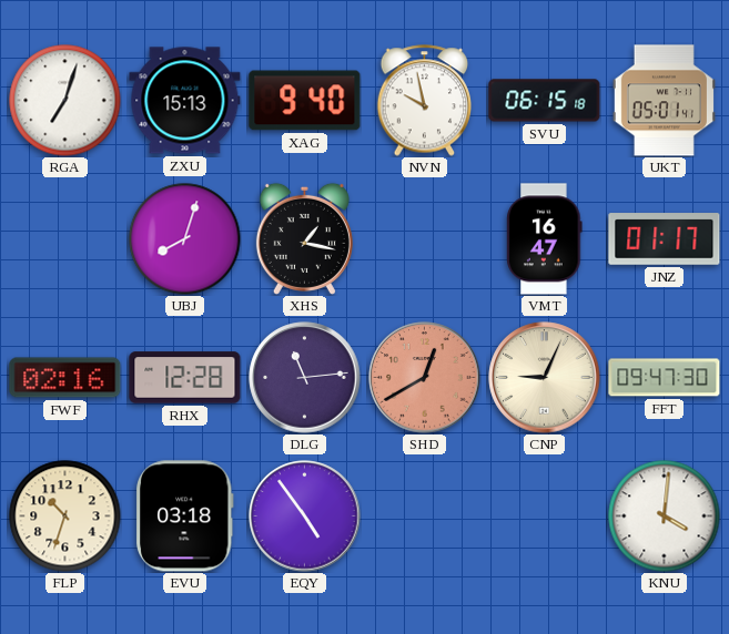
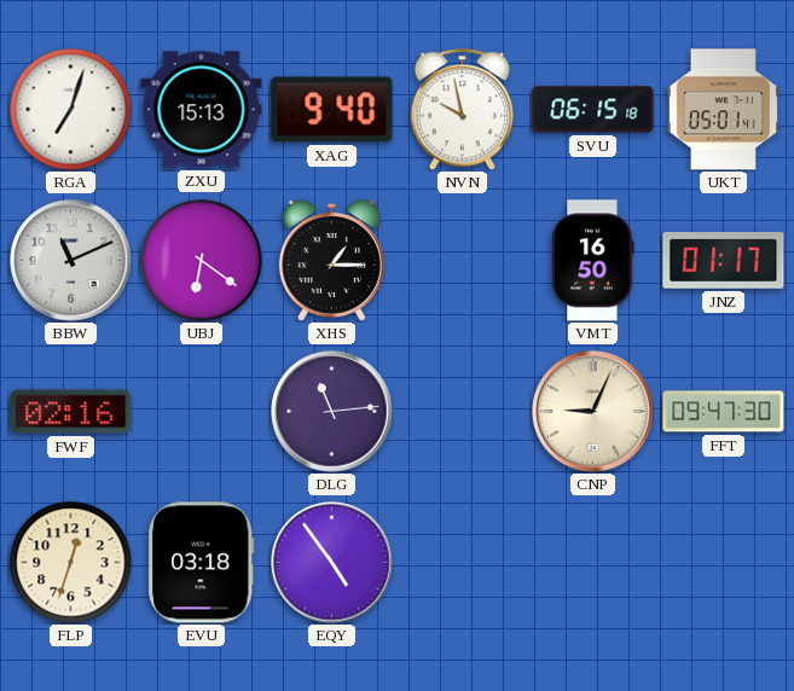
BBW: none -> 11:11 (71, 261)
UBJ: 8:03 -> 6:21 (202, 261)
XHS: 1:17 -> 1:15 (331, 260)
VMT: 16:47 -> 16:50 (593, 261)
RHX: 12:28 -> none (185, 378)
SHD: 12:40 -> none (425, 378)
FLP: 10:33 -> 12:33 (71, 563)
KNU: 4:01 -> none (665, 517)
